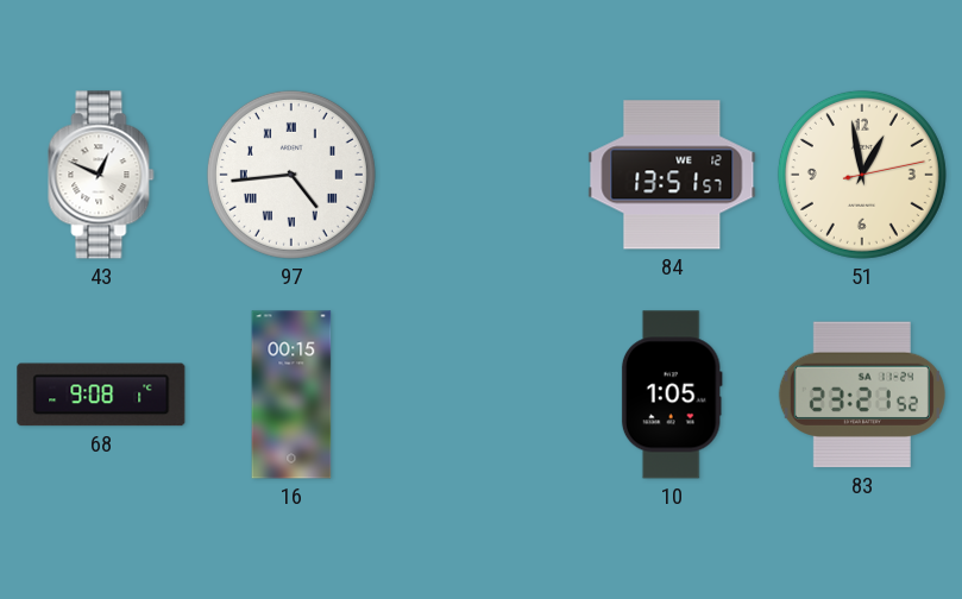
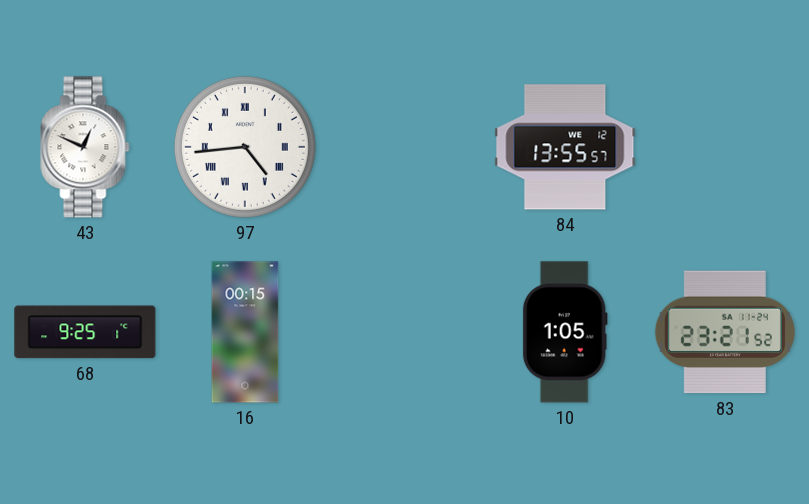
84: 13:51 -> 13:55 (565, 147)
51: 12:58 -> none (862, 175)
68: 9:08 -> 9:25 (85, 332)
